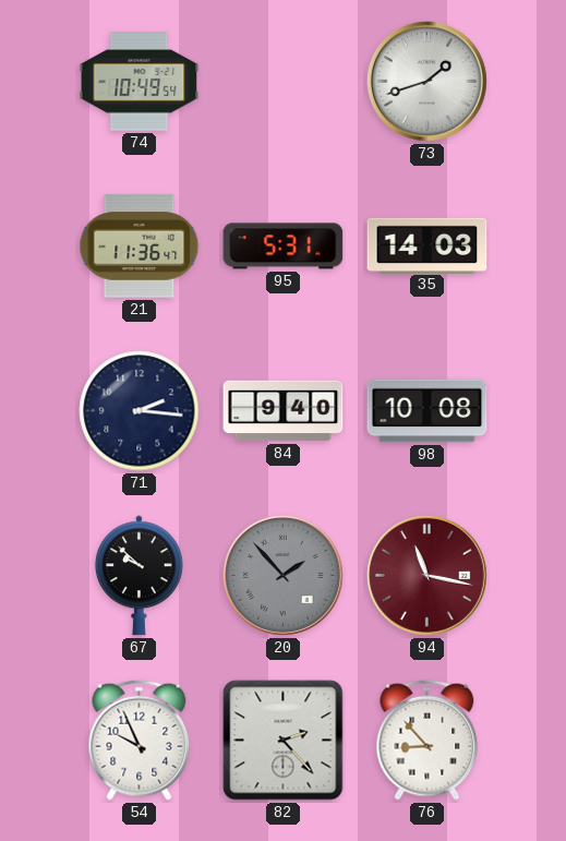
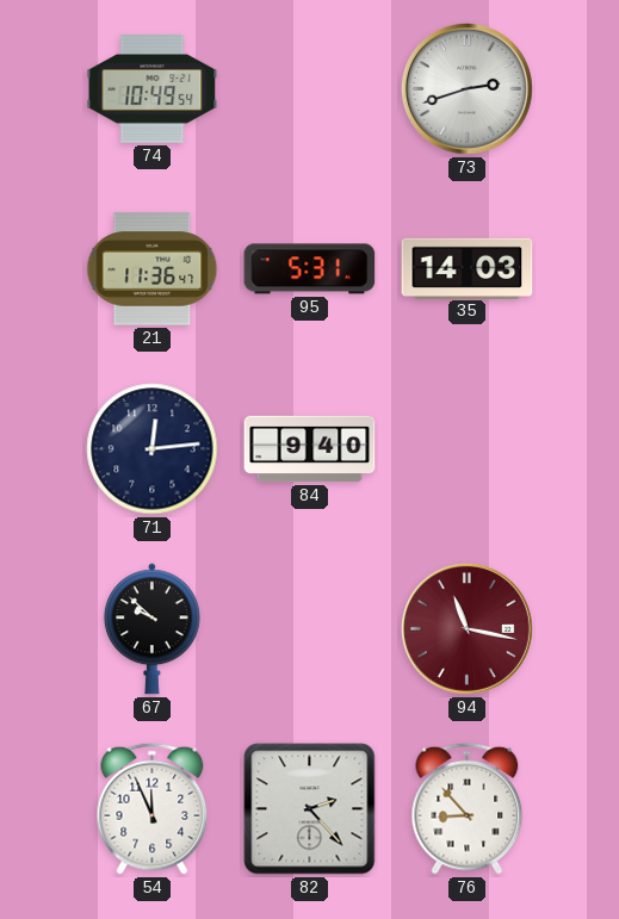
73: 1:42 -> 2:42 (466, 88)
71: 2:16 -> 12:14 (153, 449)
98: 10:08 -> none (427, 411)
20: 1:53 -> none (282, 575)
54: 9:56 -> 11:56 (153, 808)
